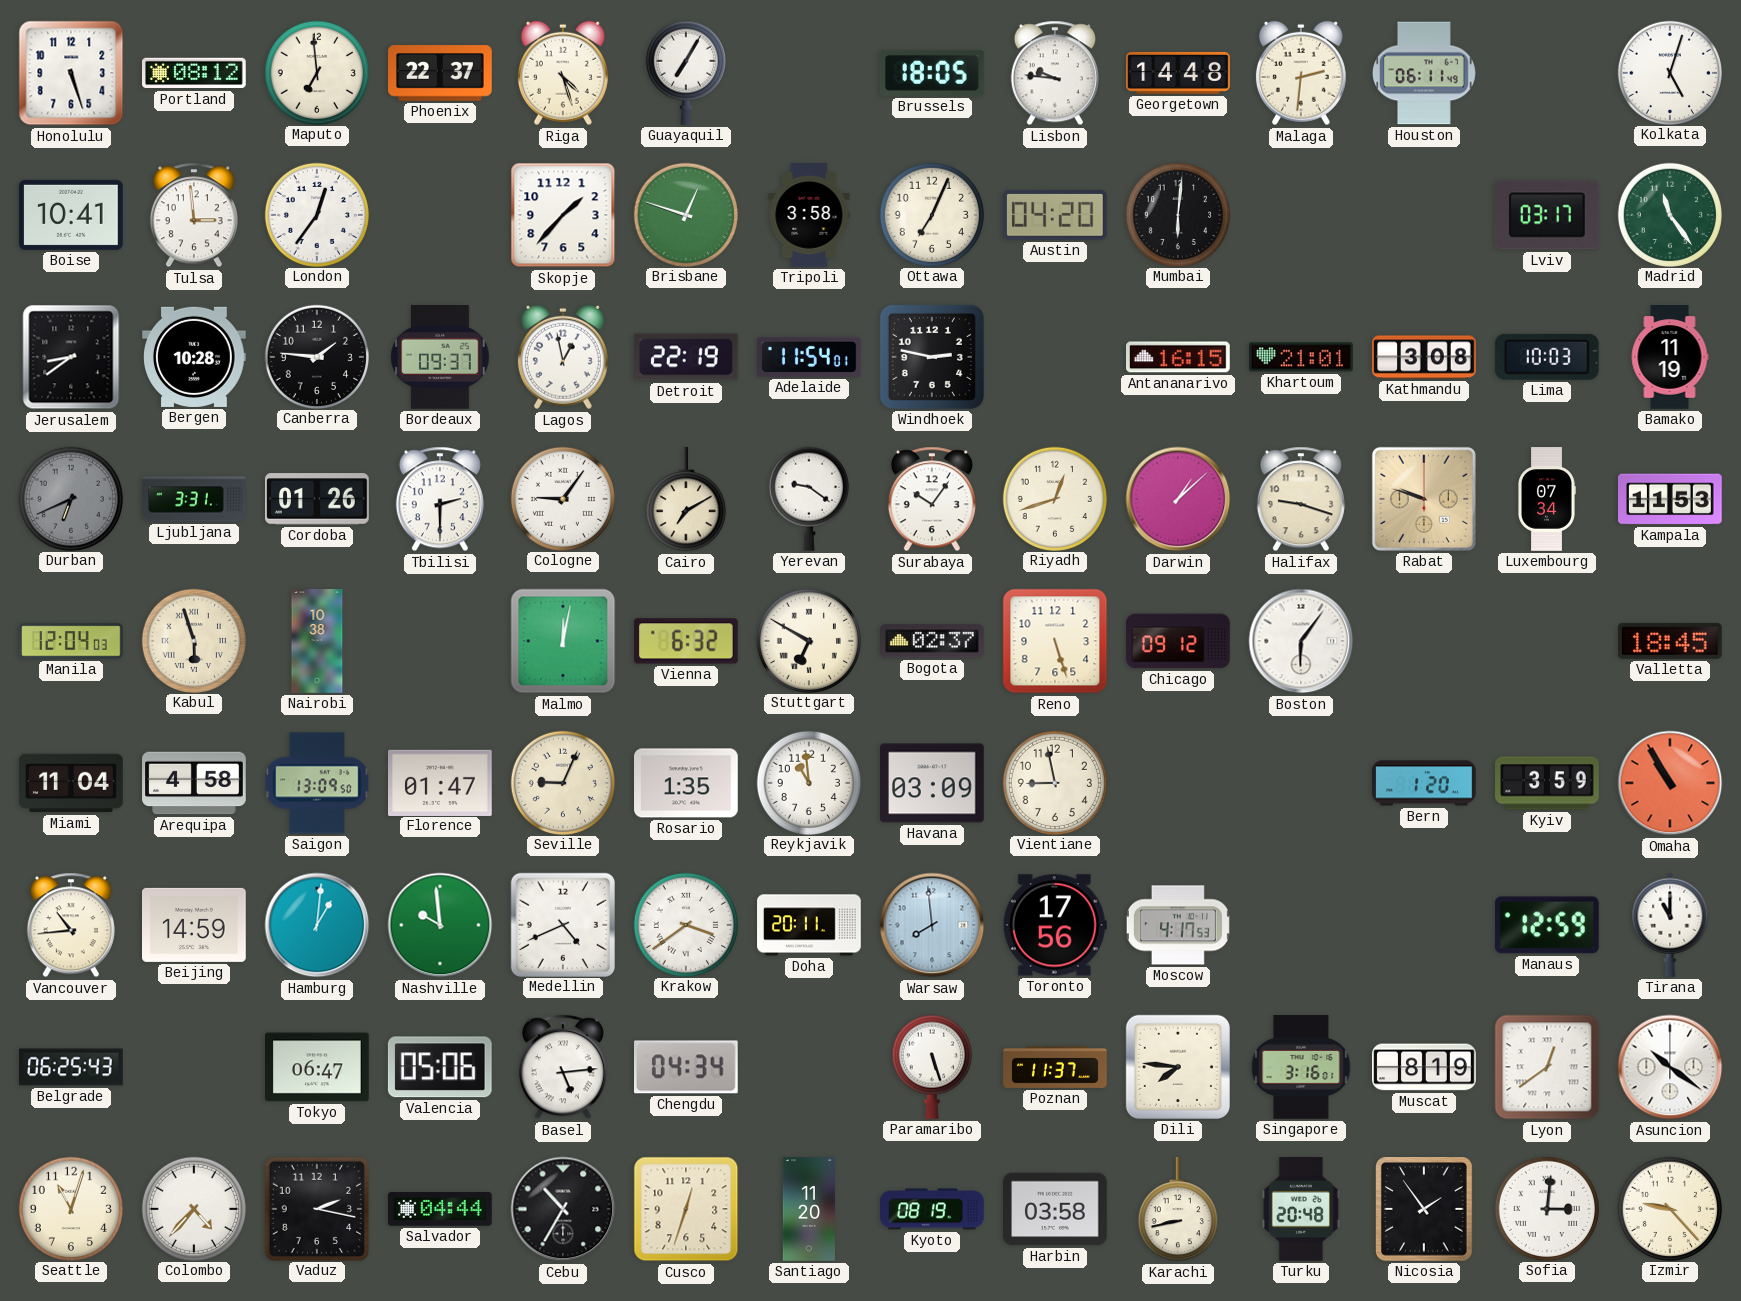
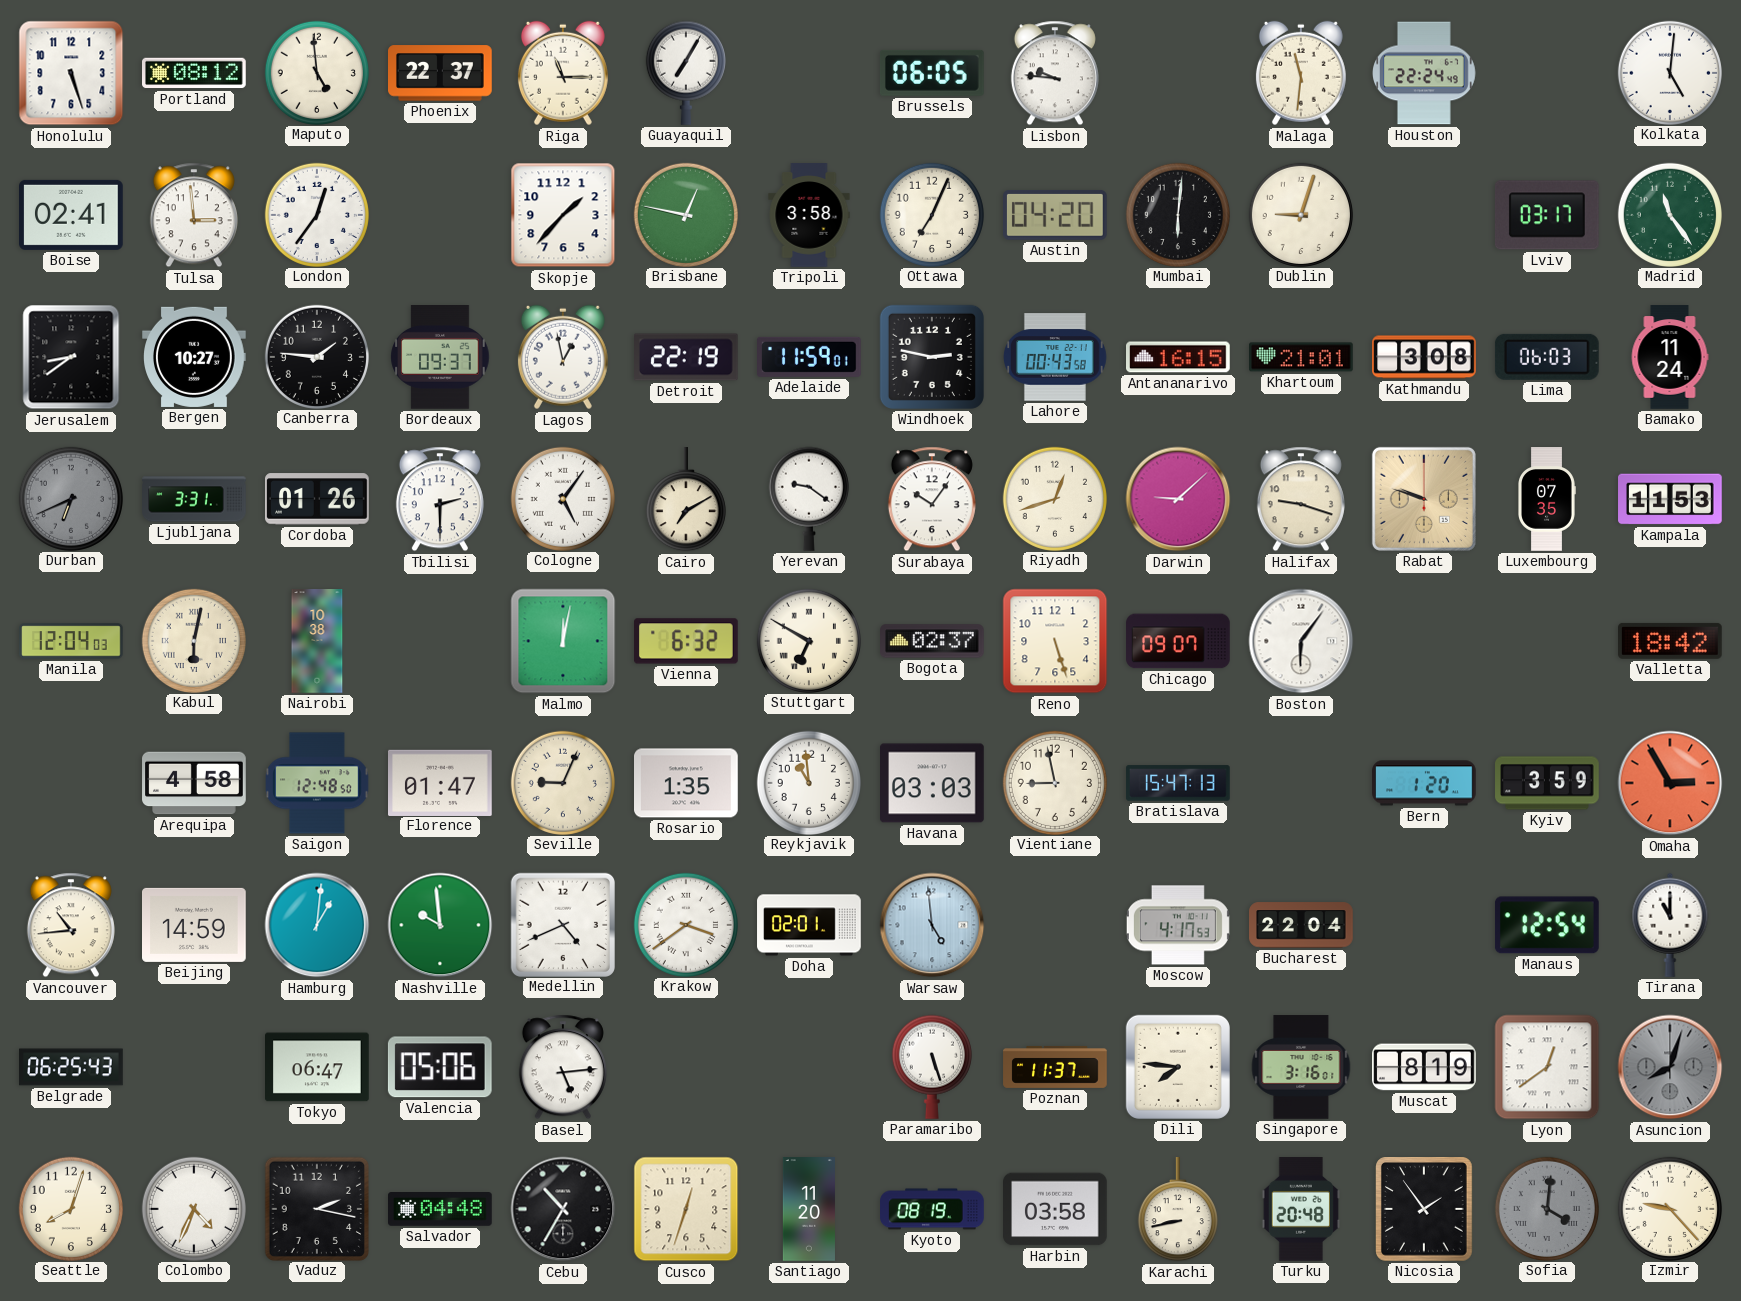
Maputo: 6:59 -> 4:59 (316, 72)
Riga: 4:27 -> 11:15 (563, 73)
Brussels: 18:05 -> 06:05 (932, 73)
Georgetown: 14:48 -> none (1178, 73)
Malaga: 2:31 -> 11:31 (1301, 73)
Houston: 06:11 -> 22:24 (1425, 73)
Kolkata: 5:03 -> 5:01 (1669, 72)
Boise: 10:41 -> 02:41 (72, 215)
Brisbane: 12:48 -> 12:47 (685, 214)
Dublin: none -> 9:03 (1300, 214)
Bergen: 10:28 -> 10:27 (194, 357)
Adelaide: 11:54 -> 11:59 (810, 357)
Lahore: none -> 00:43 (1056, 357)
Lima: 10:03 -> 06:03 (1547, 357)
Bamako: 11:19 -> 11:24 (1670, 357)
Cologne: 9:06 -> 5:06 (562, 498)
Darwin: 1:08 -> 9:08 (1178, 499)
Luxembourg: 07:34 -> 07:35 (1547, 499)
Kabul: 5:57 -> 6:02 (193, 640)
Chicago: 09:12 -> 09:07 (1178, 641)
Valletta: 18:45 -> 18:42 (1671, 641)
Miami: 11:04 -> none (71, 783)
Saigon: 13:09 -> 12:48 (318, 783)
Havana: 03:09 -> 03:03 (933, 783)
Bratislava: none -> 15:47 (1178, 783)
Omaha: 10:55 -> 2:55 (1670, 783)
Doha: 20:11 -> 02:01 (809, 925)
Warsaw: 7:59 -> 4:59 (932, 925)
Toronto: 17:56 -> none (1055, 925)
Bucharest: none -> 22:04 (1301, 925)
Manaus: 12:59 -> 12:54 (1547, 925)
Chengdu: 04:34 -> none (687, 1067)
Asuncion: 10:21 -> 8:03 (1670, 1067)
Asuncion dial: white -> grey (1670, 1067)
Seattle: 11:03 -> 8:03 (70, 1208)
Colombo: 4:37 -> 4:34 (193, 1208)
Salvador: 04:44 -> 04:48 (441, 1210)
Sofia: 3:01 -> 4:01 (1546, 1208)
Sofia dial: white -> grey (1546, 1208)
